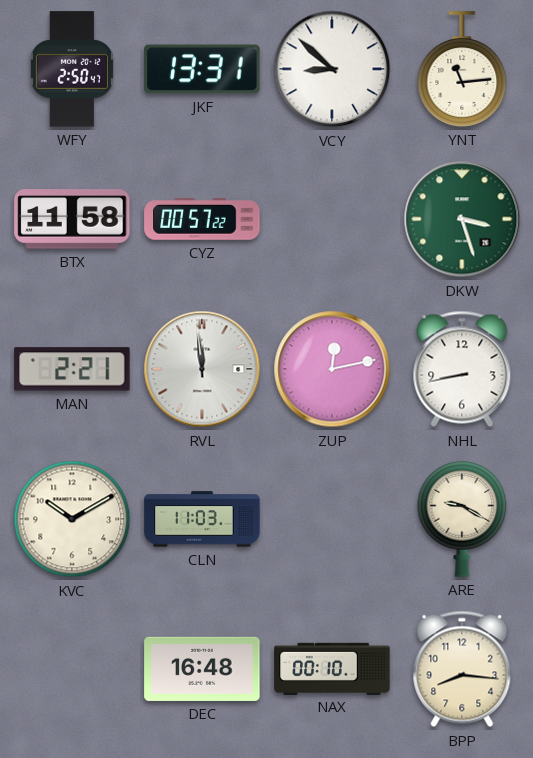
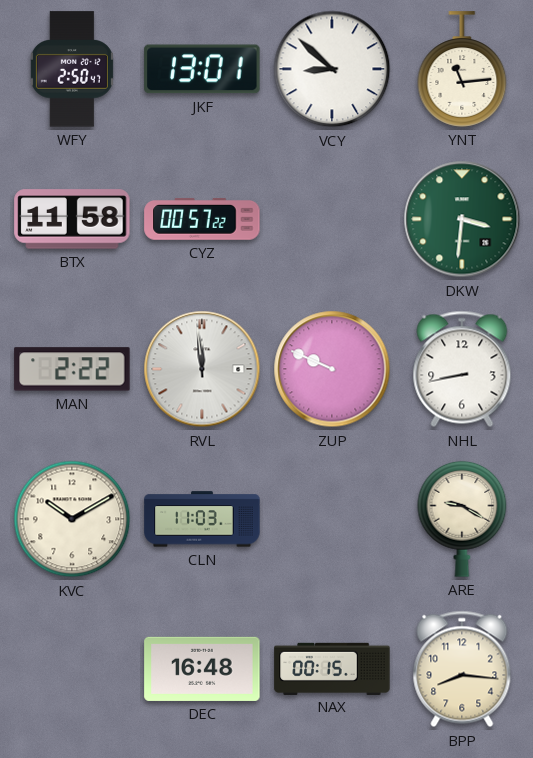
JKF: 13:31 -> 13:01 (202, 69)
DKW: 3:27 -> 3:31 (462, 219)
MAN: 2:21 -> 2:22 (72, 369)
ZUP: 12:13 -> 9:49 (332, 369)
NAX: 00:10 -> 00:15 (332, 668)
